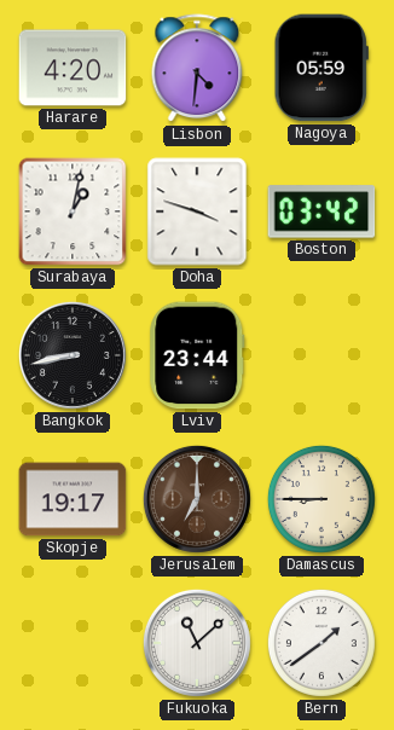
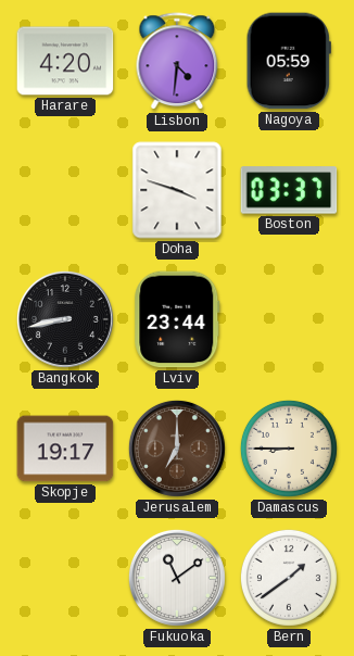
Surabaya: 1:02 -> none (73, 212)
Boston: 03:42 -> 03:37 (289, 190)
Fukuoka: 11:08 -> 11:09 (177, 578)
